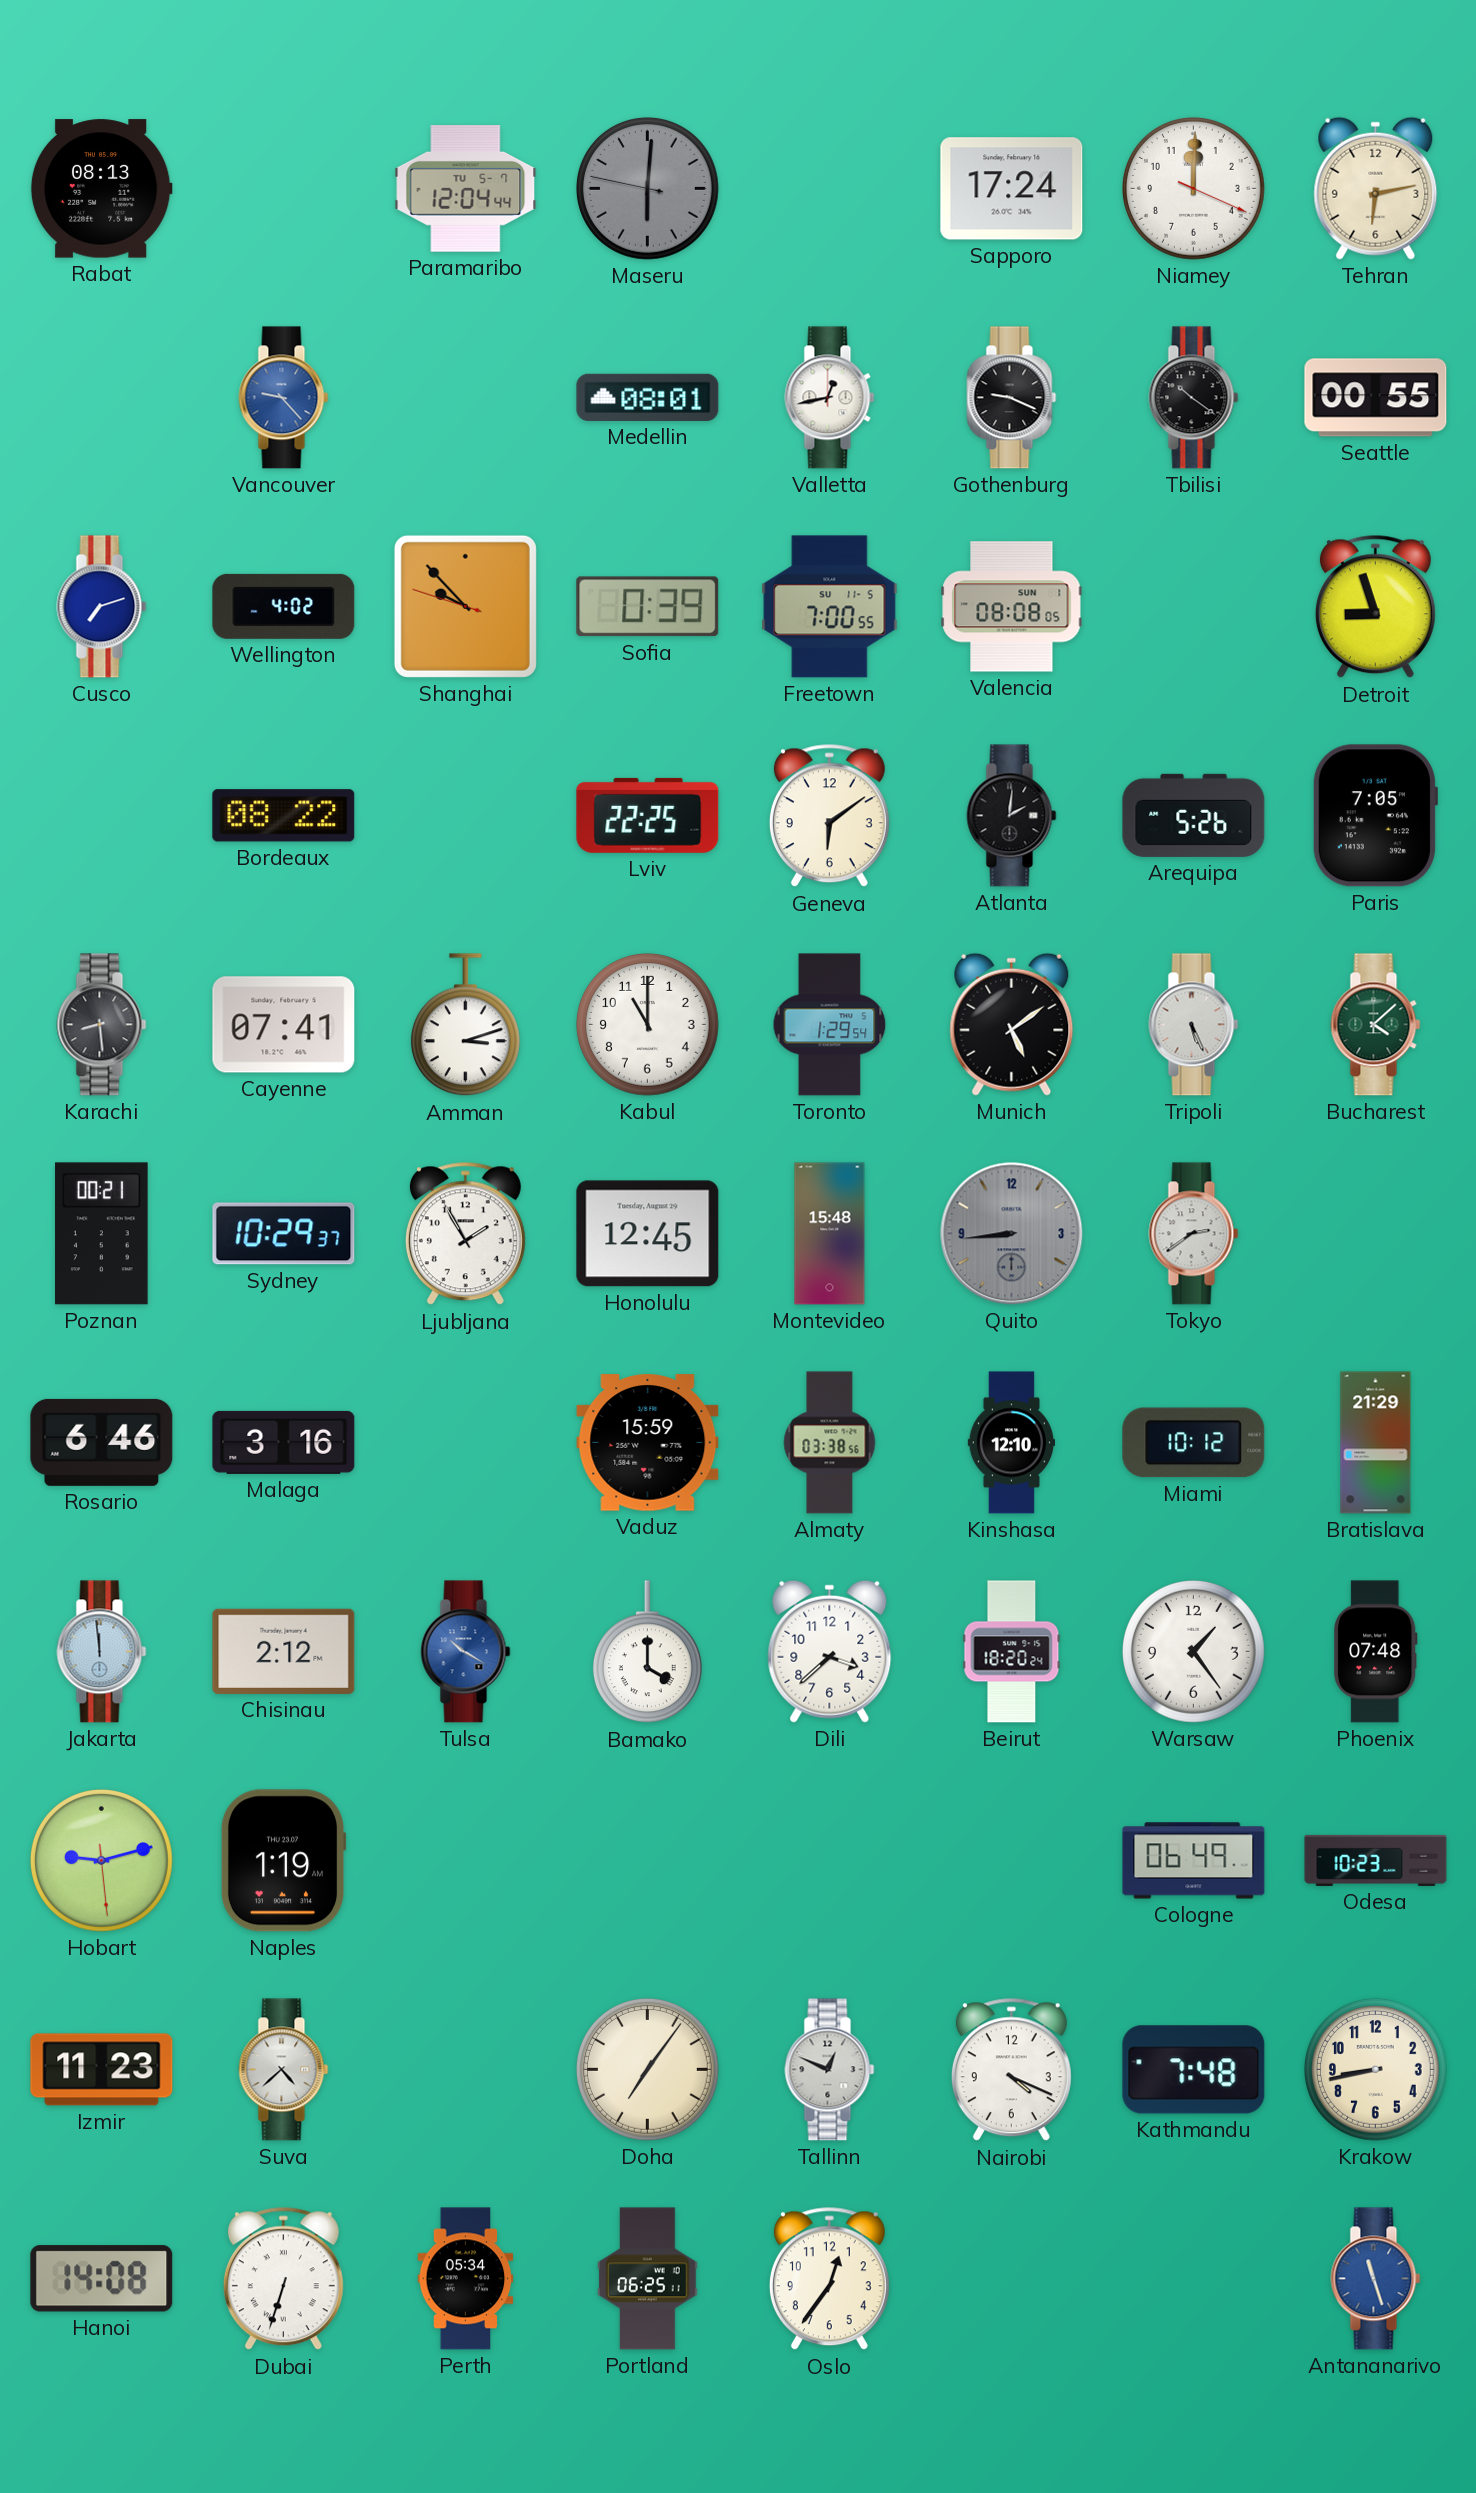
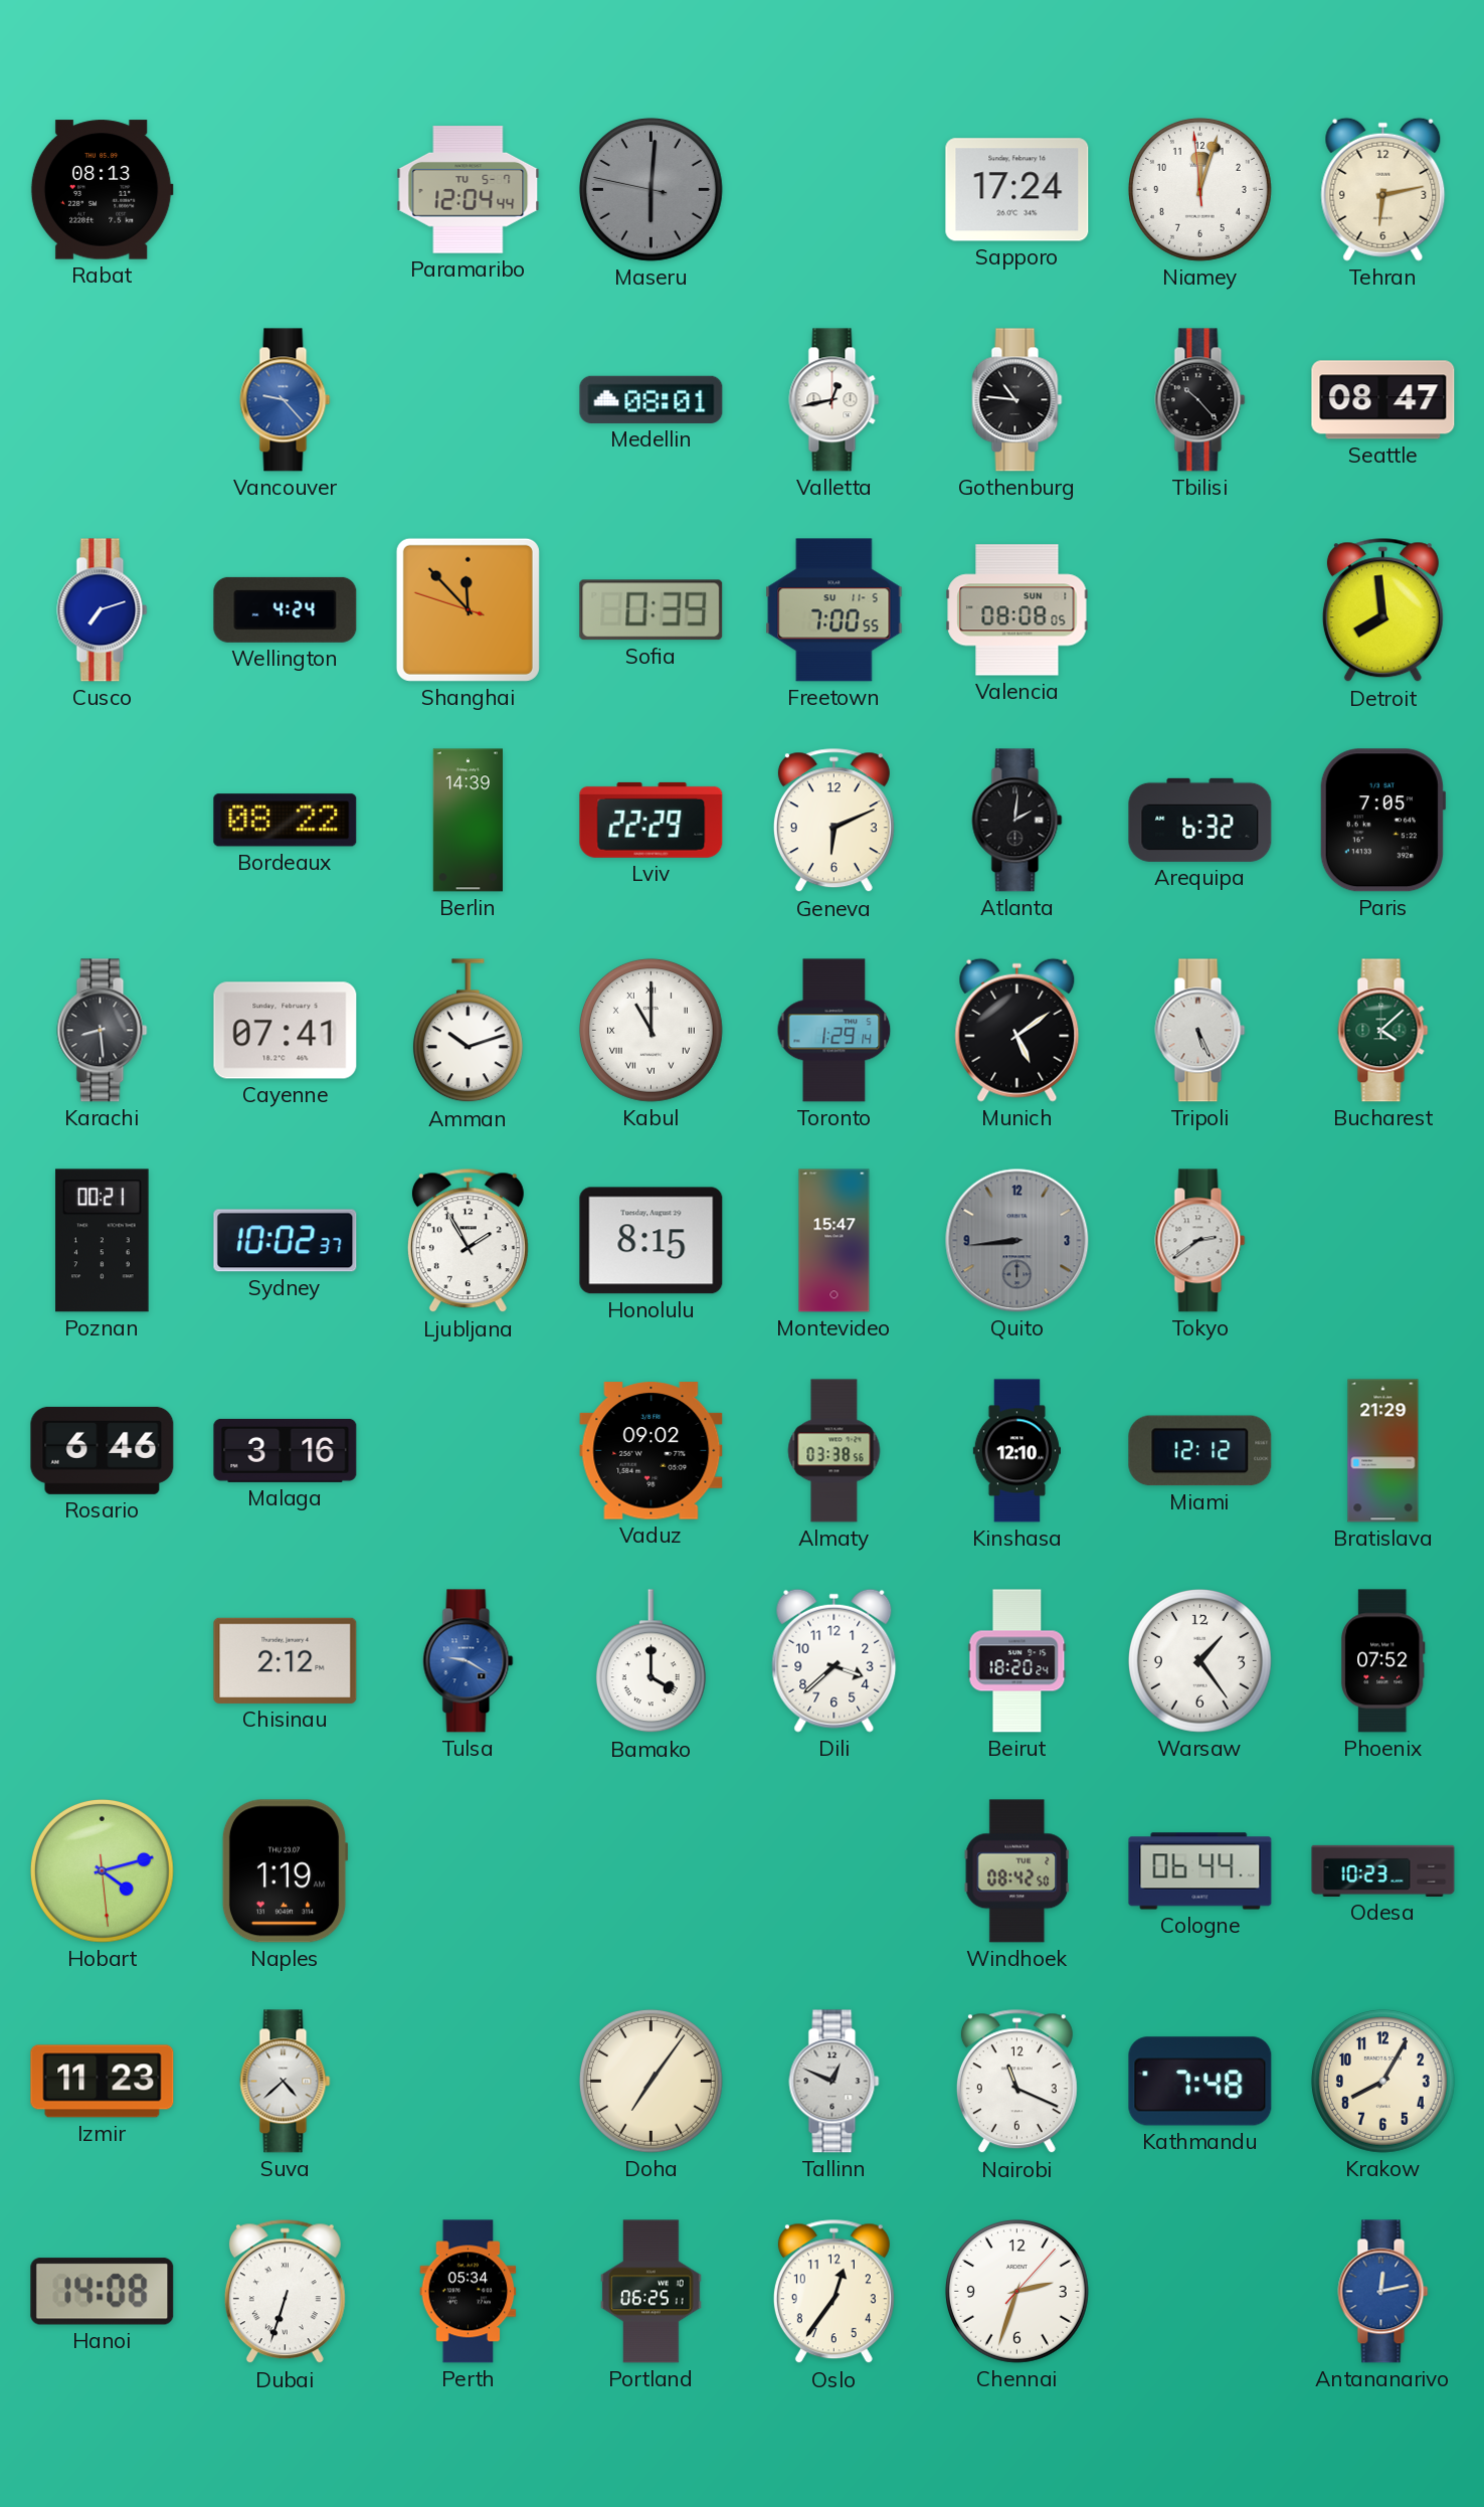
Niamey: 12:00 -> 12:02 (1199, 189)
Gothenburg: 9:19 -> 10:46 (1017, 400)
Tbilisi: 10:21 -> 10:23 (1200, 400)
Seattle: 00:55 -> 08:47 (1383, 400)
Wellington: 4:02 -> 4:24 (286, 609)
Shanghai: 9:52 -> 11:52 (468, 609)
Detroit: 8:57 -> 7:59 (1382, 610)
Berlin: none -> 14:39 (468, 821)
Lviv: 22:25 -> 22:29 (652, 820)
Geneva: 6:09 -> 6:11 (833, 821)
Arequipa: 5:26 -> 6:32 (1200, 820)
Amman: 3:12 -> 10:12 (468, 1031)
Kabul numerals: Arabic -> Roman (651, 1030)
Toronto: 1:29:54 -> 1:29:14 (834, 1031)
Sydney: 10:29 -> 10:02 (286, 1241)
Honolulu: 12:45 -> 8:15 (652, 1241)
Montevideo: 15:48 -> 15:47 (834, 1241)
Vaduz: 15:59 -> 09:02 (652, 1451)
Miami: 10:12 -> 12:12 (1200, 1451)
Jakarta: 11:59 -> none (102, 1652)
Tulsa: 10:20 -> 9:20 (469, 1661)
Phoenix: 07:48 -> 07:52 (1382, 1661)
Hobart: 9:12 -> 4:12 (102, 1870)
Windhoek: none -> 08:42 (1017, 1871)
Cologne: 06:49 -> 06:44 (1200, 1871)
Nairobi: 4:19 -> 11:19 (1016, 2082)
Krakow: 8:43 -> 8:05 (1382, 2081)
Chennai: none -> 2:33 (1016, 2291)
Antananarivo: 11:27 -> 12:13 (1383, 2292)
